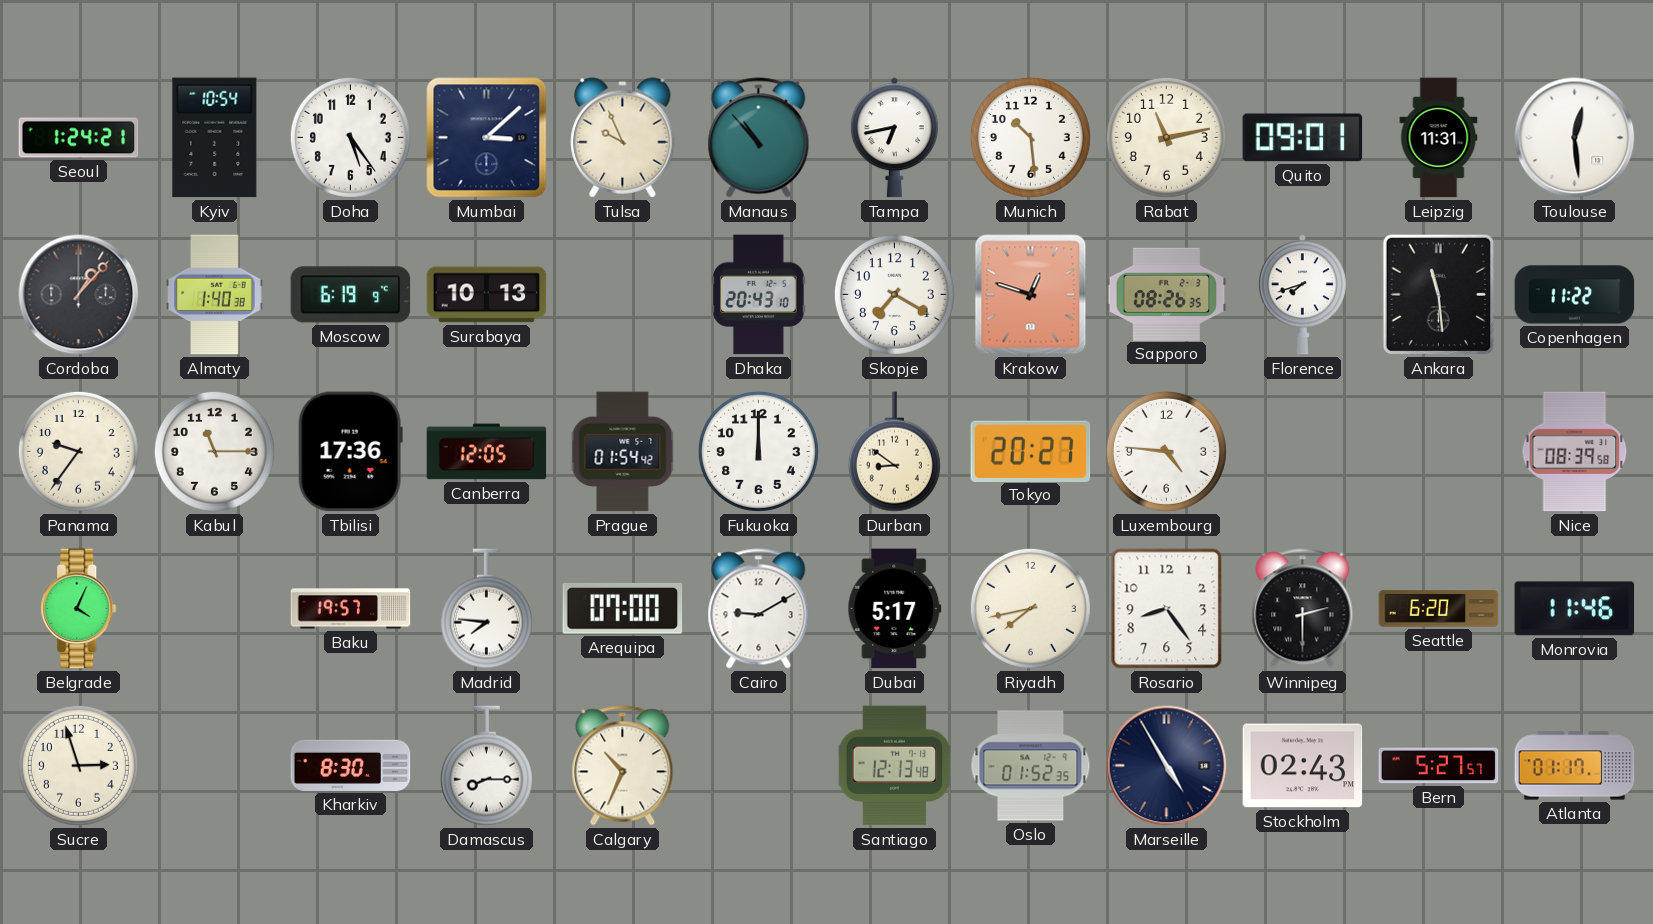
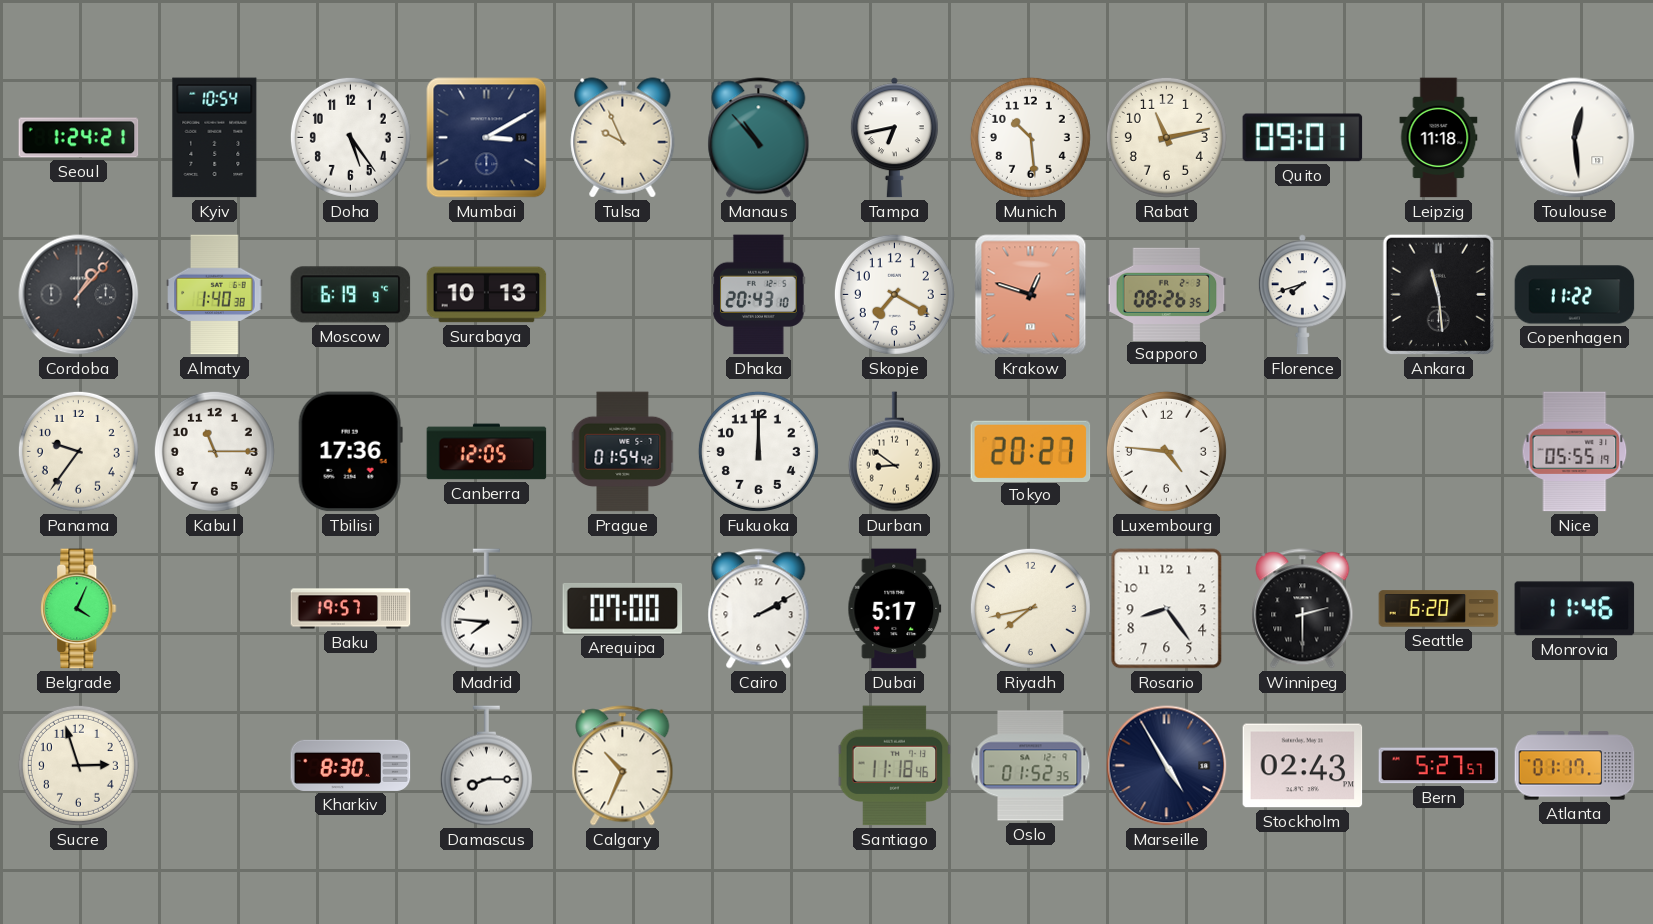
Mumbai: 3:08 -> 3:10 (487, 138)
Leipzig: 11:31 -> 11:18 (1439, 138)
Nice: 08:39 -> 05:55 (1575, 452)
Cairo: 9:10 -> 2:10 (759, 609)
Santiago: 12:13 -> 11:18 (895, 766)
